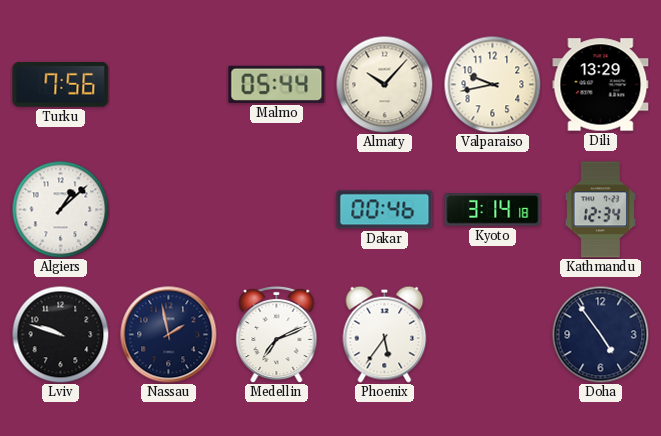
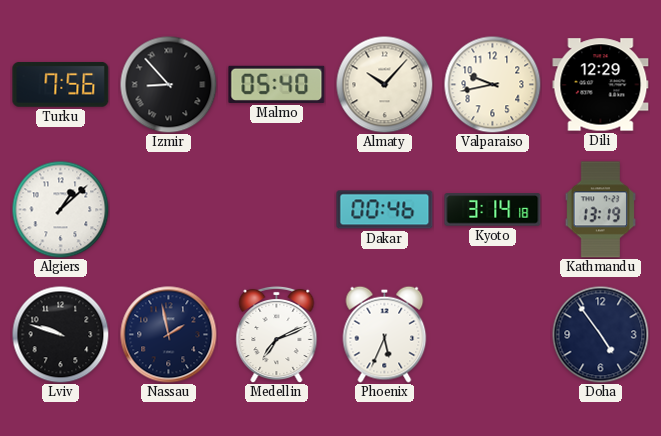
Izmir: none -> 8:53 (168, 84)
Malmo: 05:44 -> 05:40 (277, 84)
Dili: 13:29 -> 12:29 (601, 85)
Kathmandu: 12:34 -> 13:19 (600, 210)
Phoenix: 5:36 -> 5:34 (385, 334)
